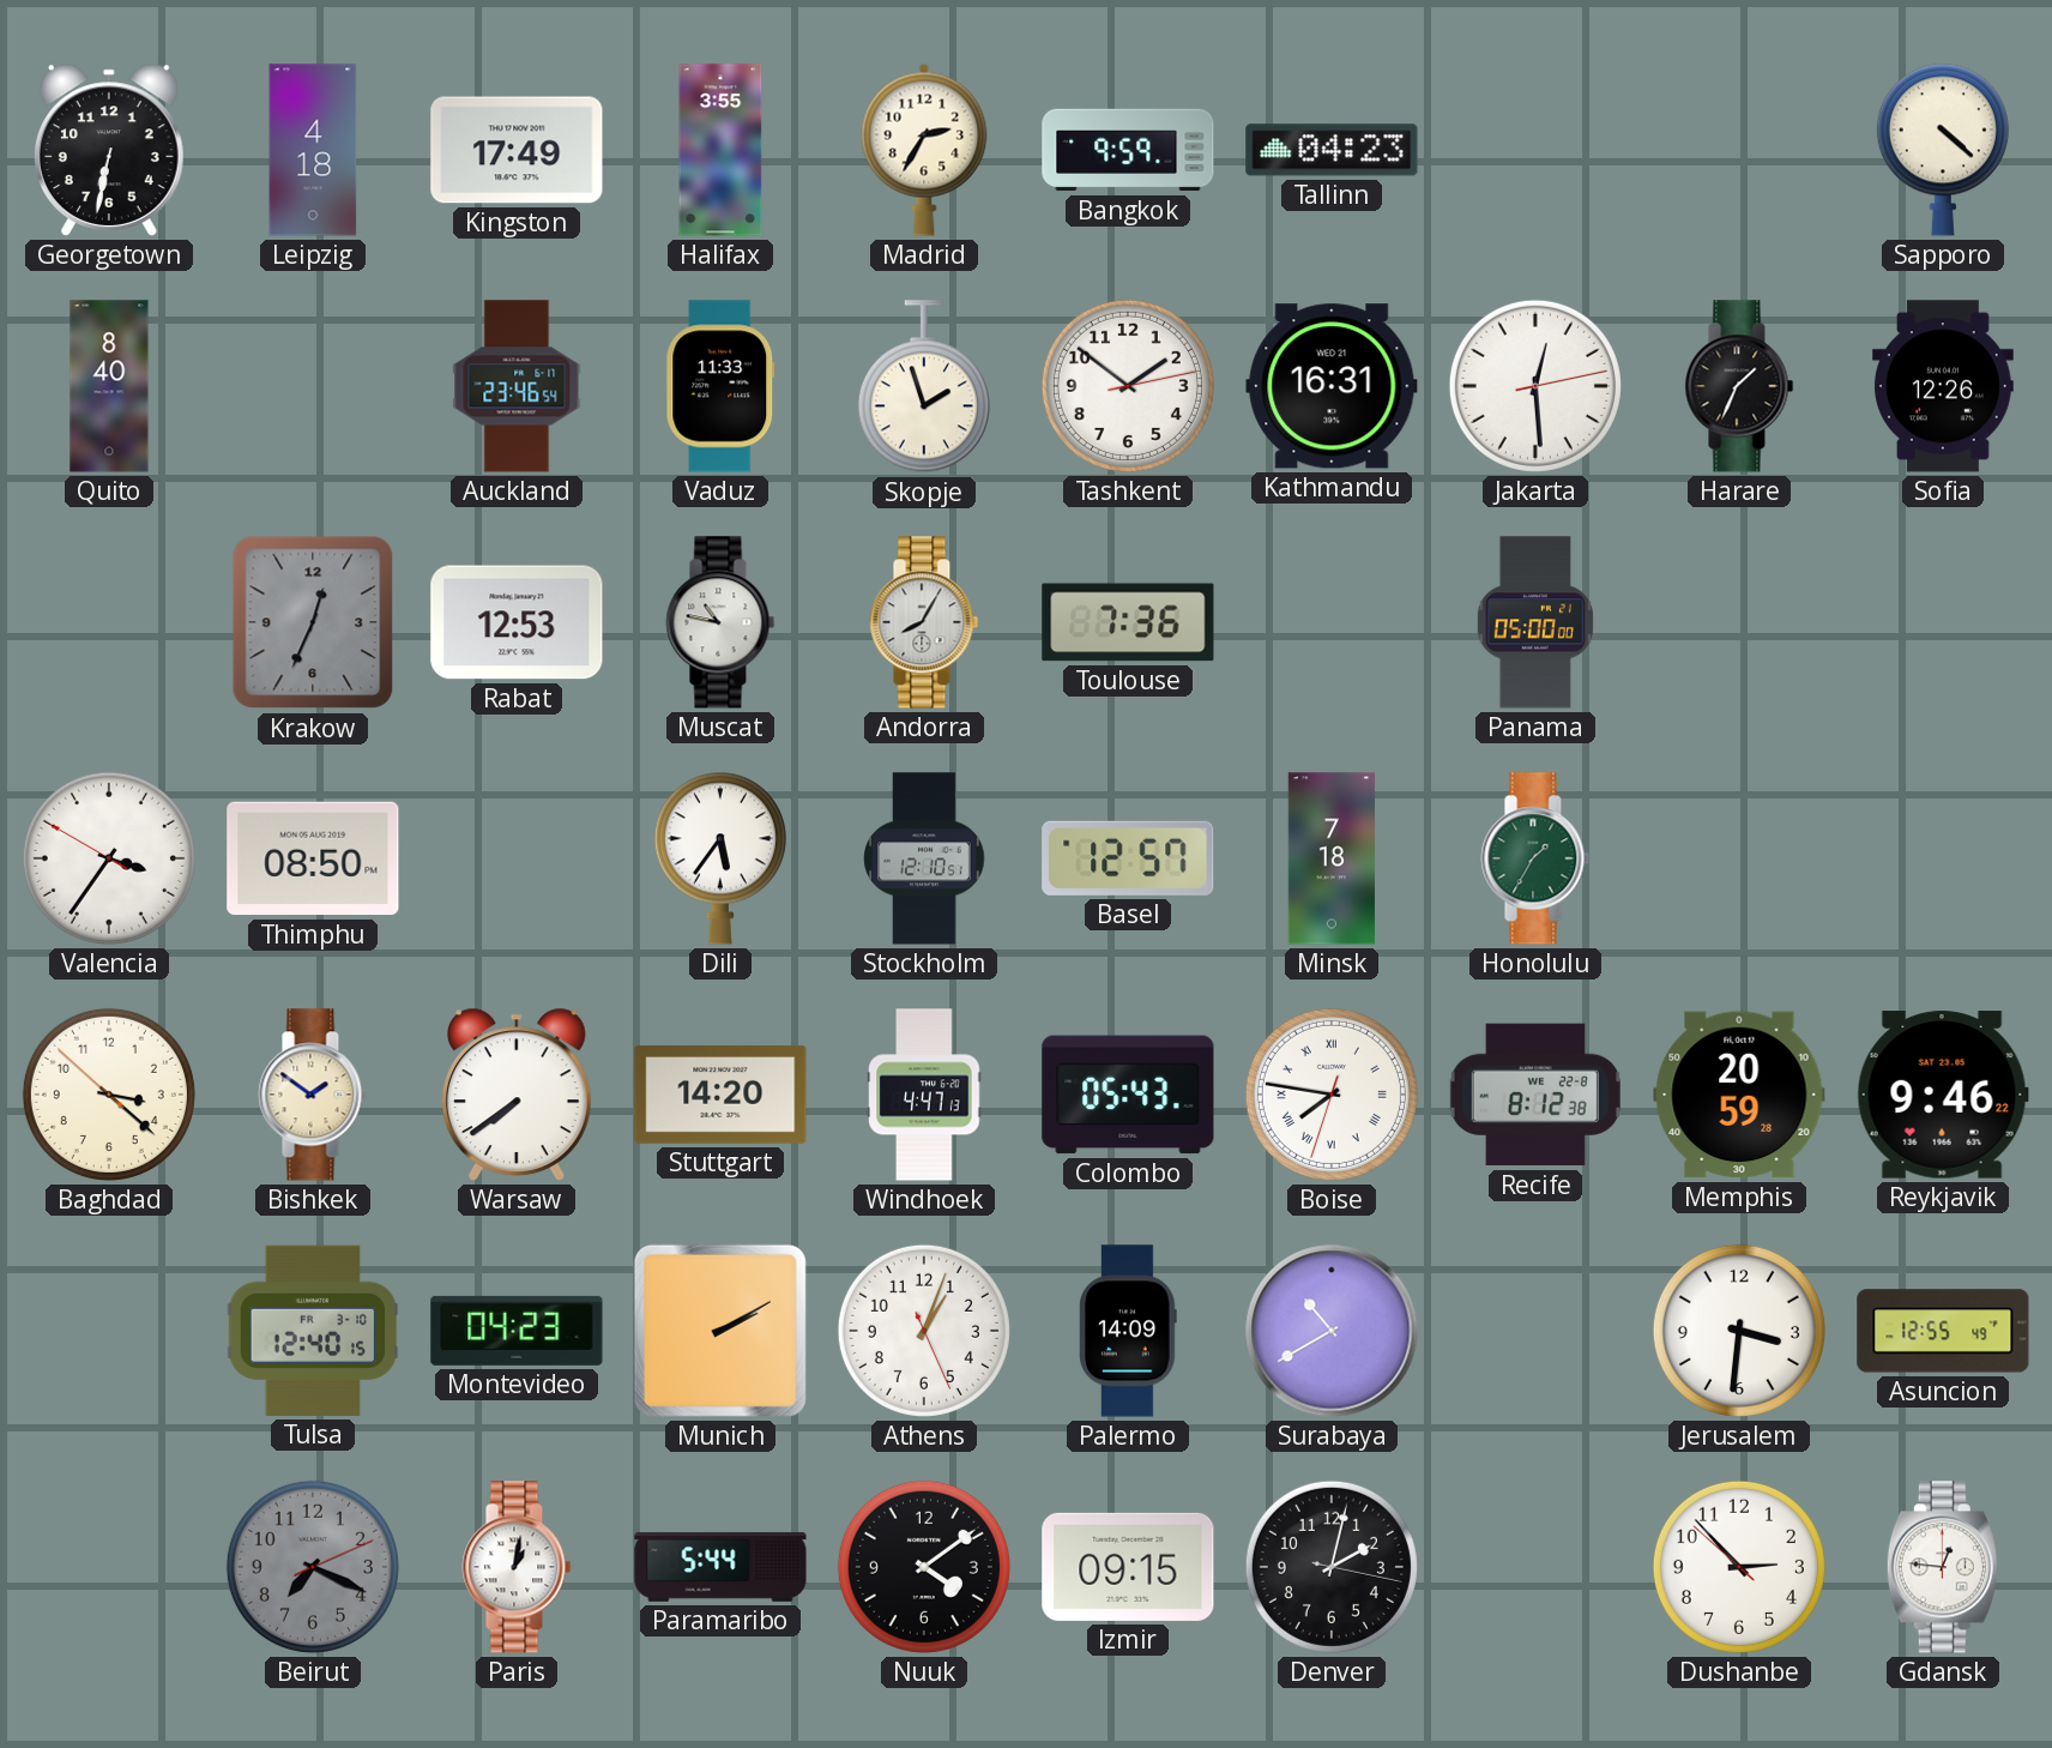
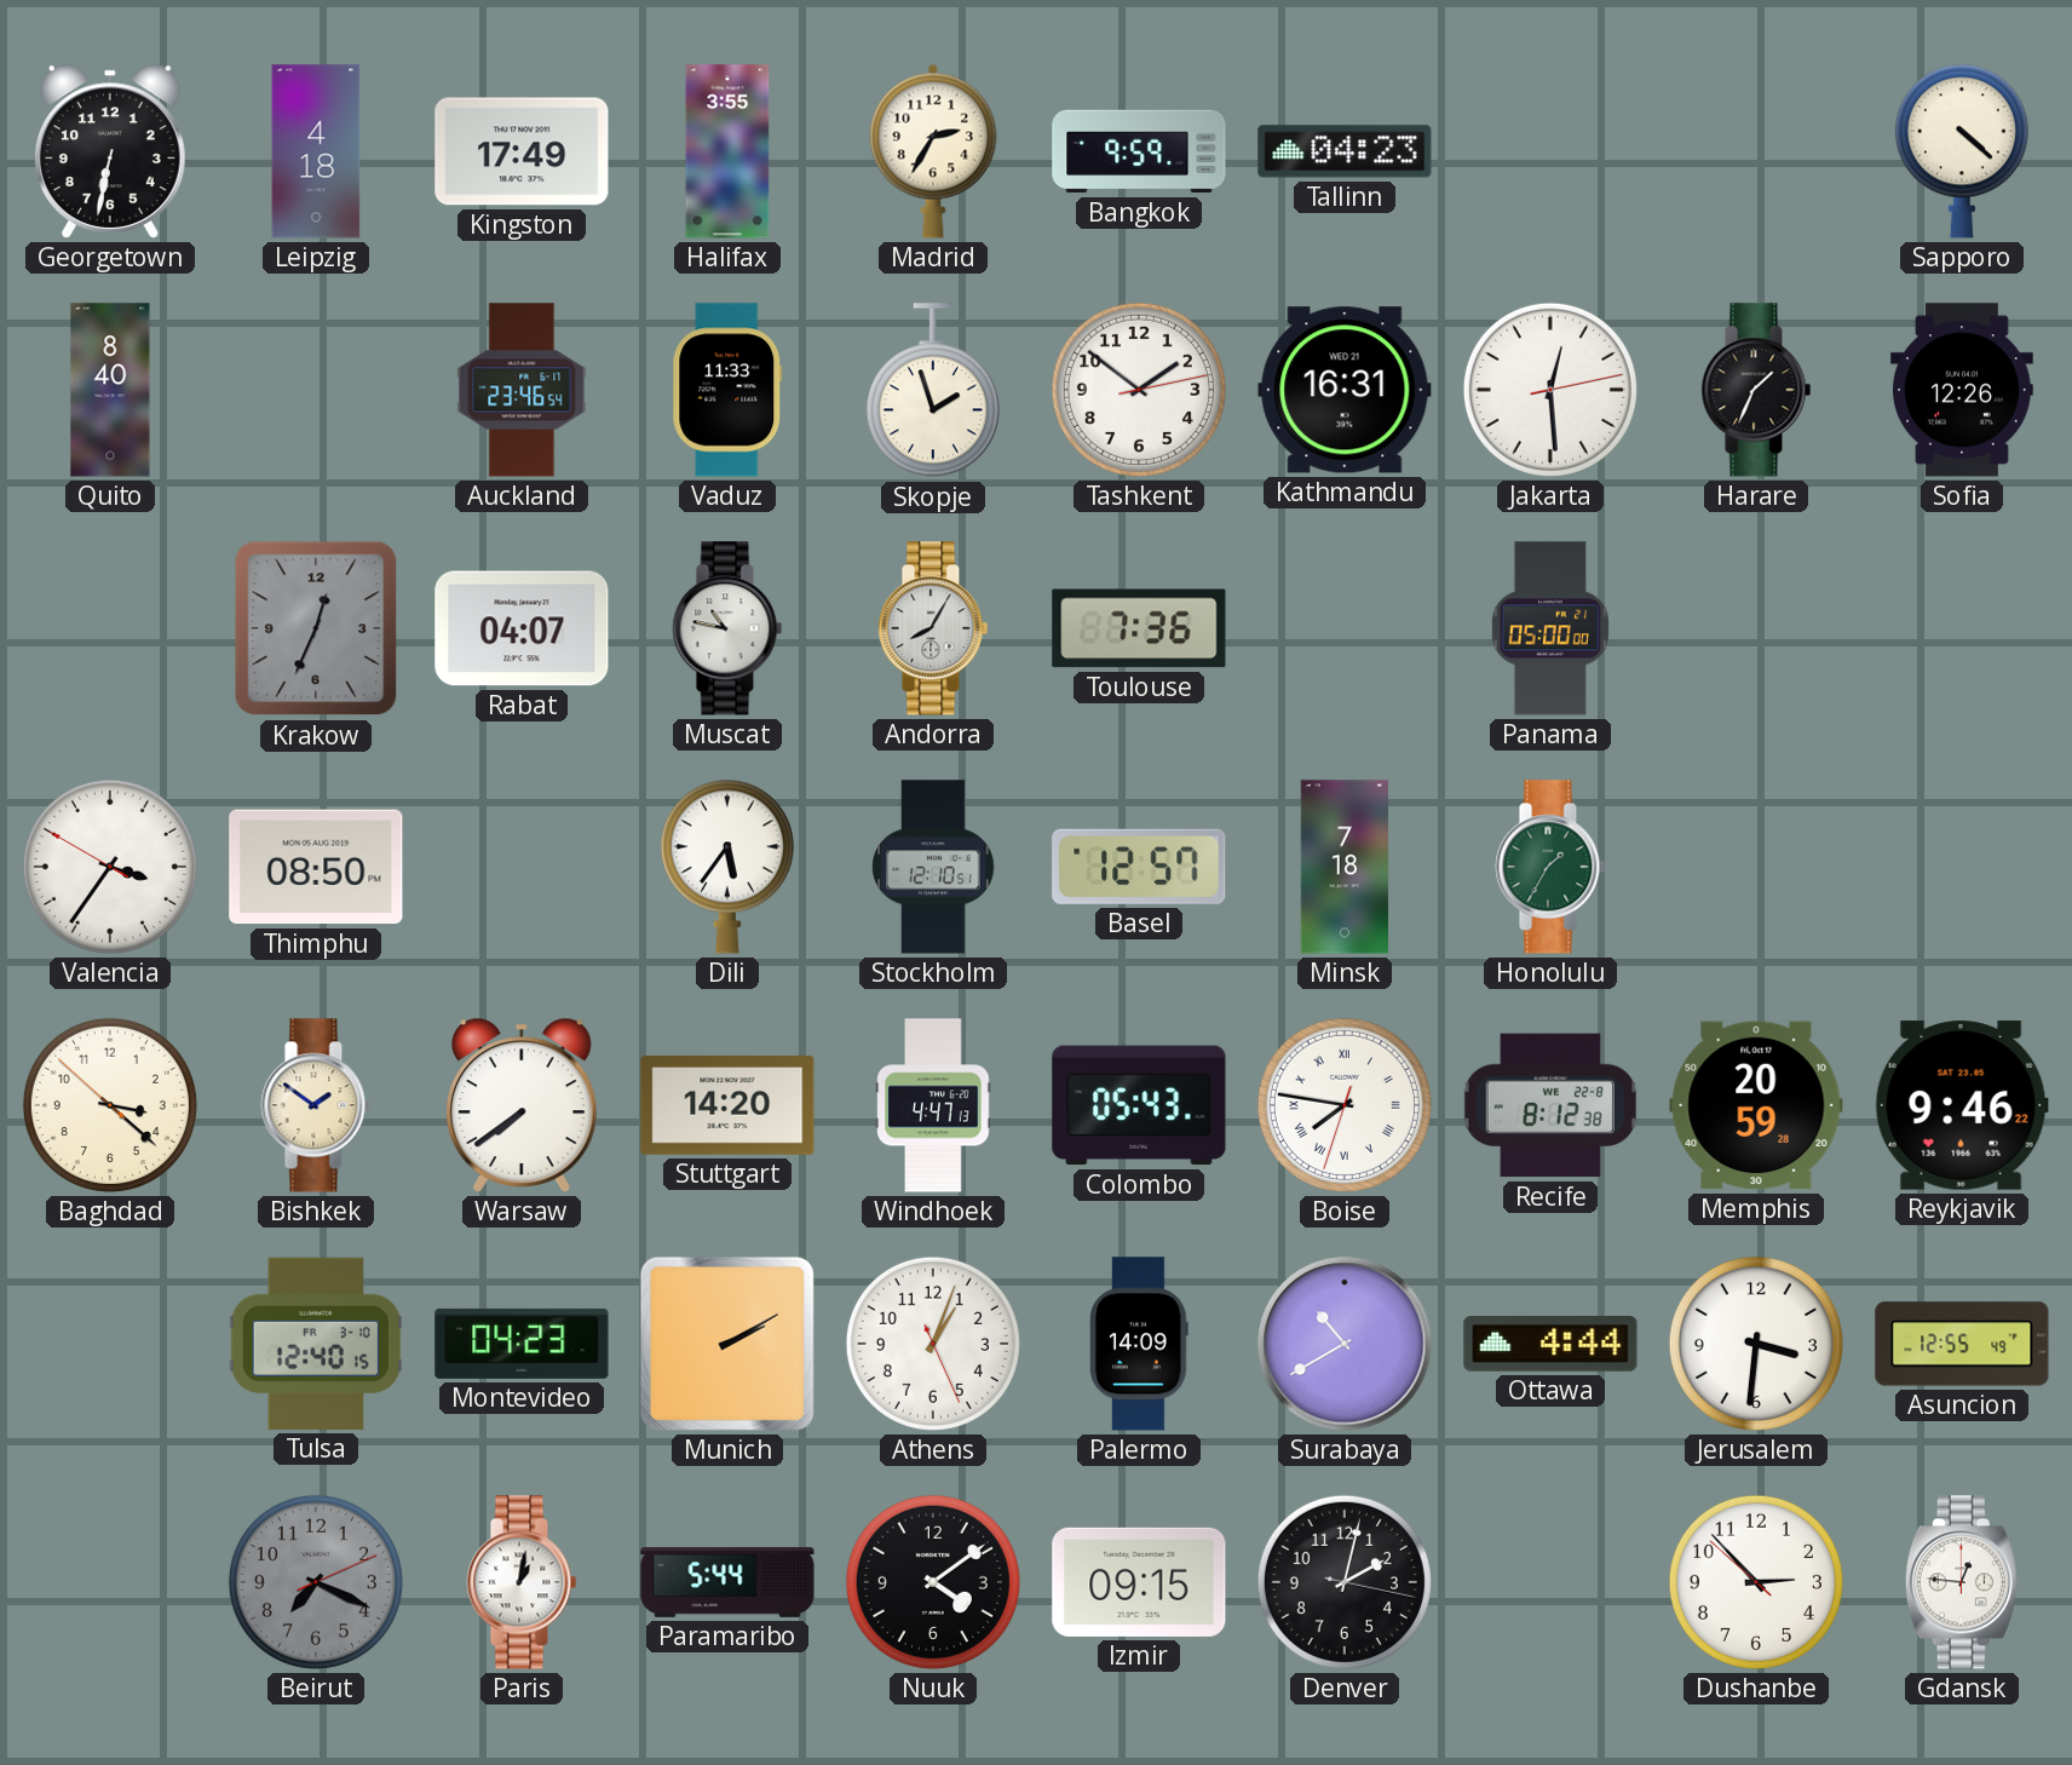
Rabat: 12:53 -> 04:07 (522, 628)
Ottawa: none -> 4:44 (1550, 1345)
